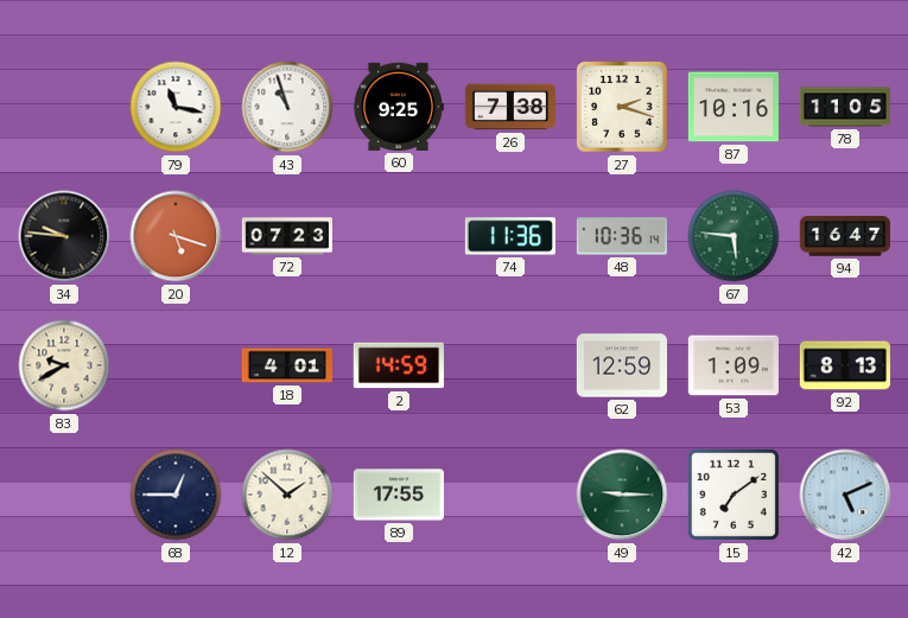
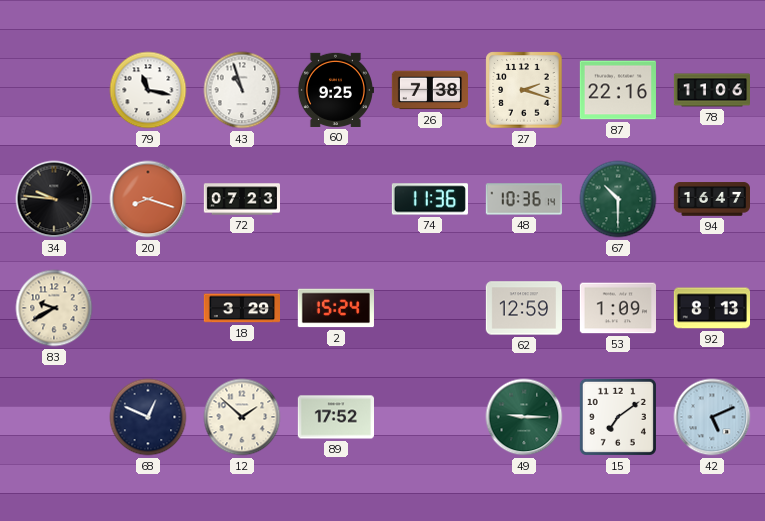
87: 10:16 -> 22:16 (618, 90)
78: 11:05 -> 11:06 (711, 90)
20: 5:18 -> 8:18 (148, 199)
67: 5:46 -> 10:30 (618, 199)
18: 4:01 -> 3:29 (241, 308)
2: 14:59 -> 15:24 (336, 308)
68: 12:45 -> 12:49 (148, 417)
89: 17:55 -> 17:52 (335, 417)
